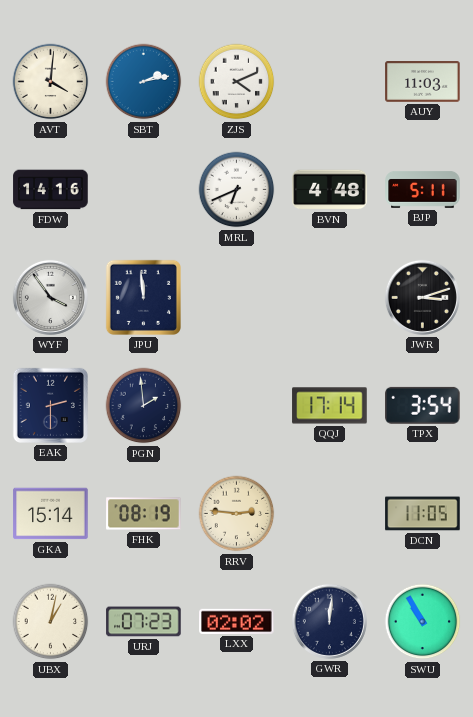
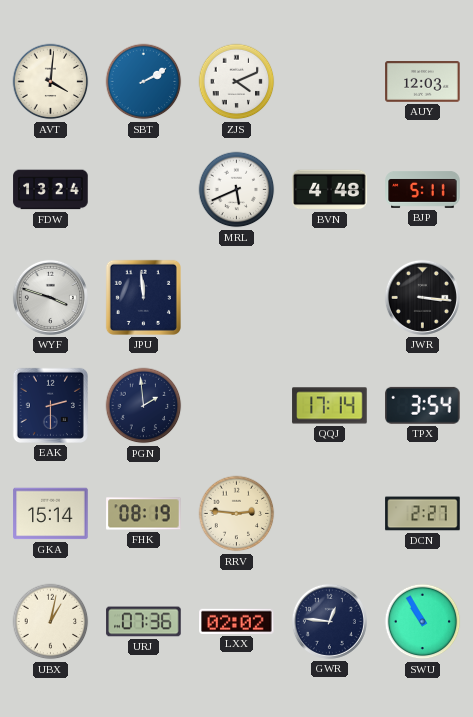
SBT: 2:13 -> 2:10 (144, 82)
AUY: 11:03 -> 12:03 (423, 82)
FDW: 14:16 -> 13:24 (51, 190)
MRL: 6:41 -> 5:41 (237, 190)
WYF: 3:54 -> 3:48 (50, 297)
JWR: 3:12 -> 3:16 (422, 297)
DCN: 11:05 -> 2:27 (423, 514)
URJ: 07:23 -> 07:36 (144, 622)
GWR: 12:01 -> 12:46 (329, 621)
